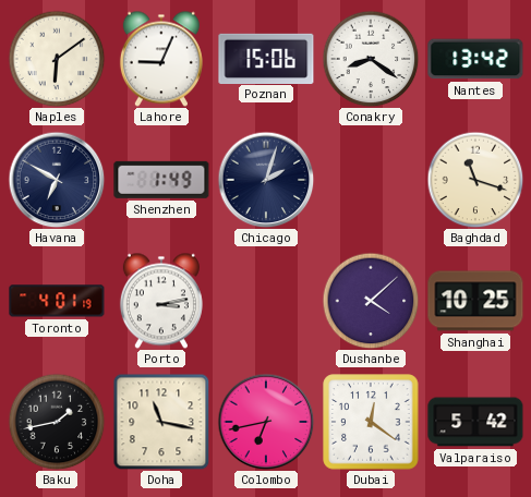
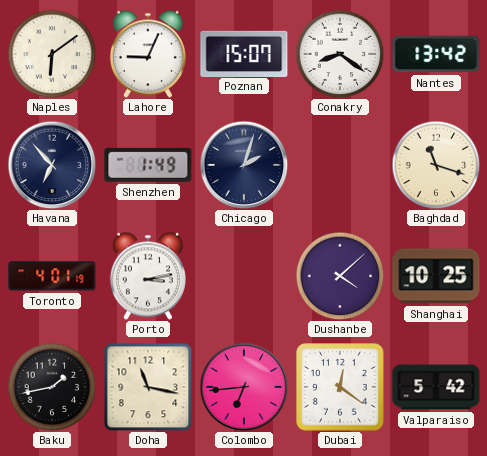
Poznan: 15:06 -> 15:07 (244, 53)
Havana: 6:50 -> 6:53 (52, 165)
Colombo: 6:43 -> 6:44 (244, 387)
